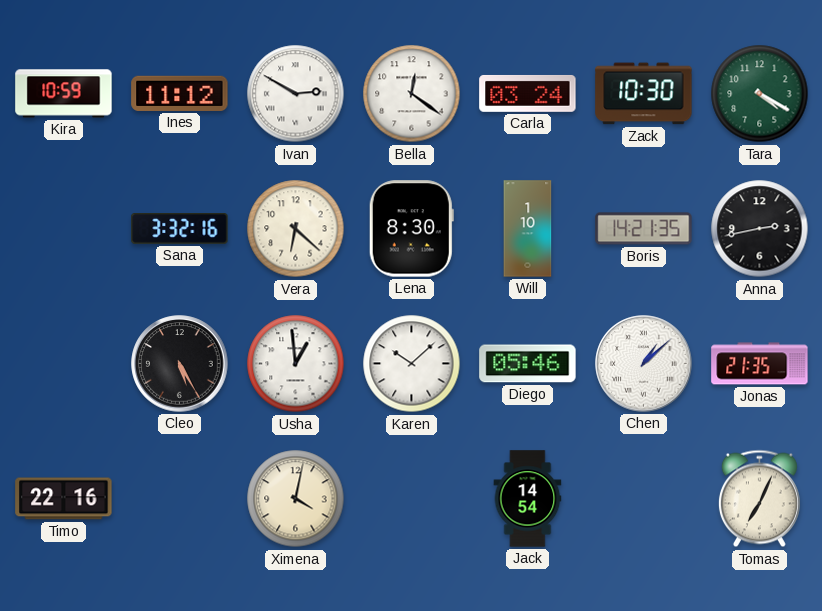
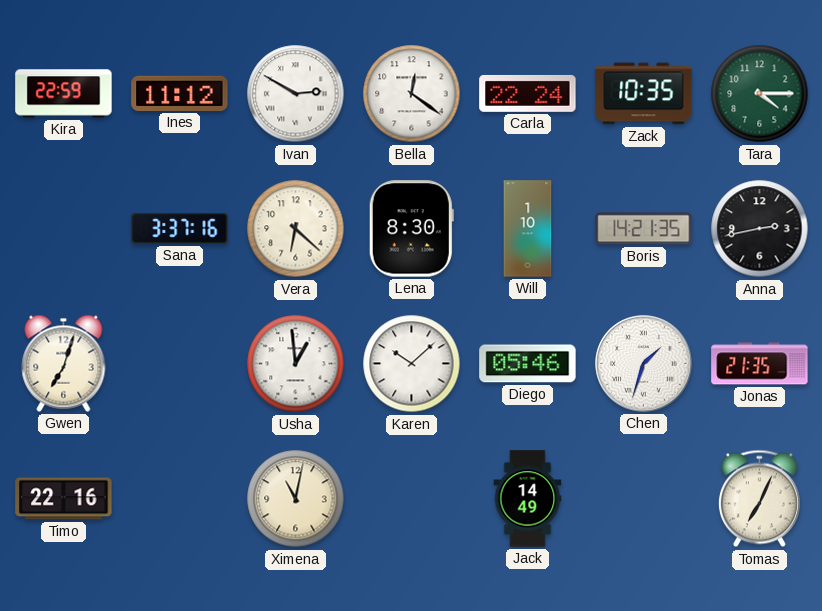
Kira: 10:59 -> 22:59 (64, 94)
Carla: 03:24 -> 22:24 (528, 93)
Zack: 10:30 -> 10:35 (644, 94)
Tara: 4:20 -> 4:15 (760, 94)
Sana: 3:32 -> 3:37 (180, 229)
Gwen: none -> 7:03 (64, 363)
Cleo: 5:25 -> none (180, 364)
Chen: 1:08 -> 1:33 (644, 364)
Ximena: 4:02 -> 11:02 (296, 499)
Jack: 14:54 -> 14:49 (528, 499)
